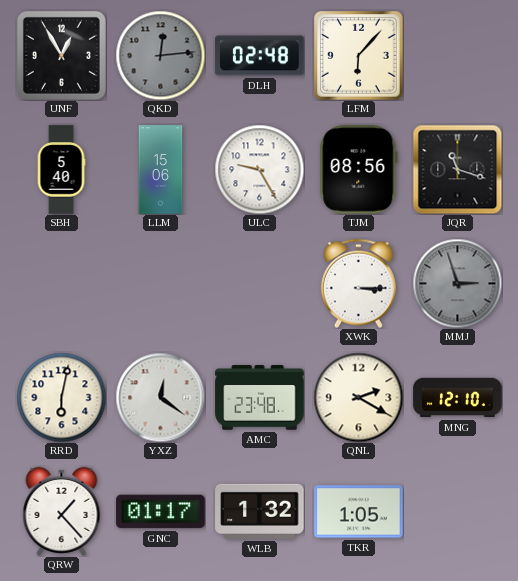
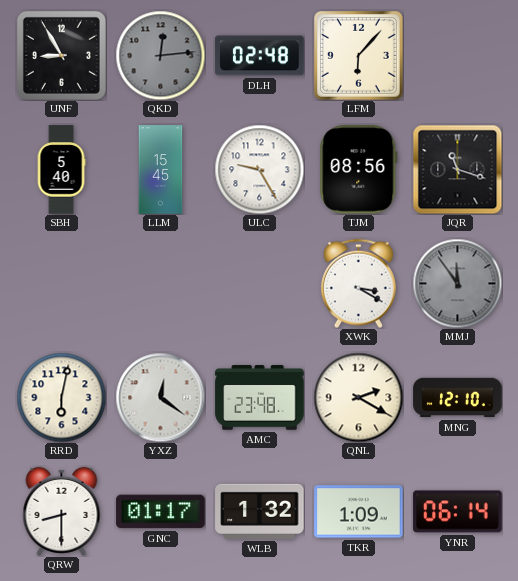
UNF: 12:55 -> 8:55 (61, 55)
LLM: 15:06 -> 15:45 (161, 170)
XWK: 3:15 -> 3:20 (358, 283)
MMJ: 2:57 -> 11:54 (457, 283)
QRW: 1:23 -> 8:30 (62, 511)
TKR: 1:05 -> 1:09 (359, 512)
YNR: none -> 06:14 (458, 512)
